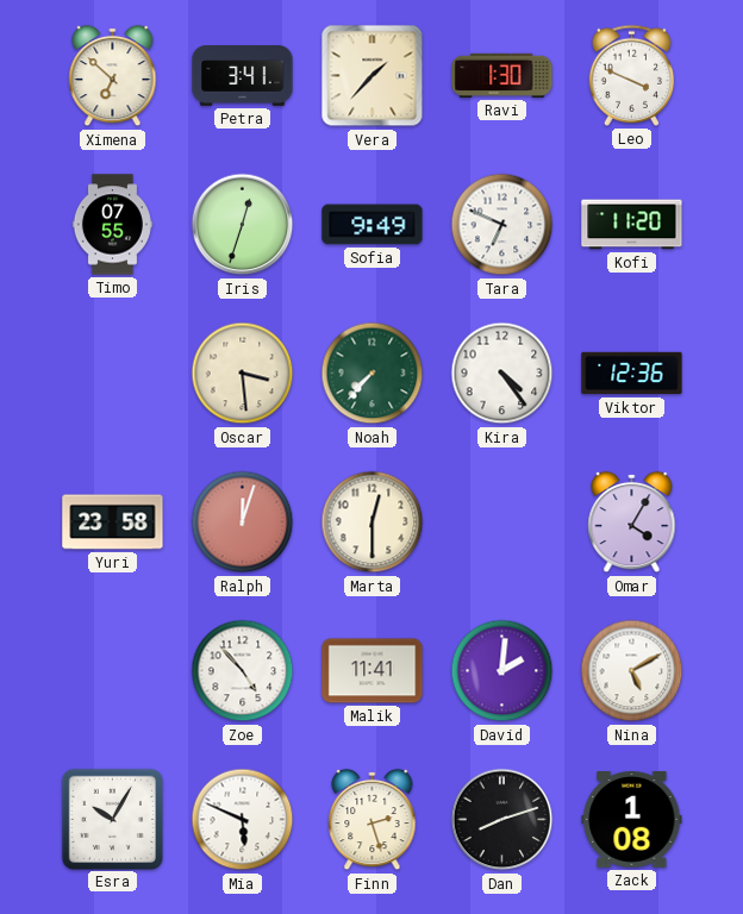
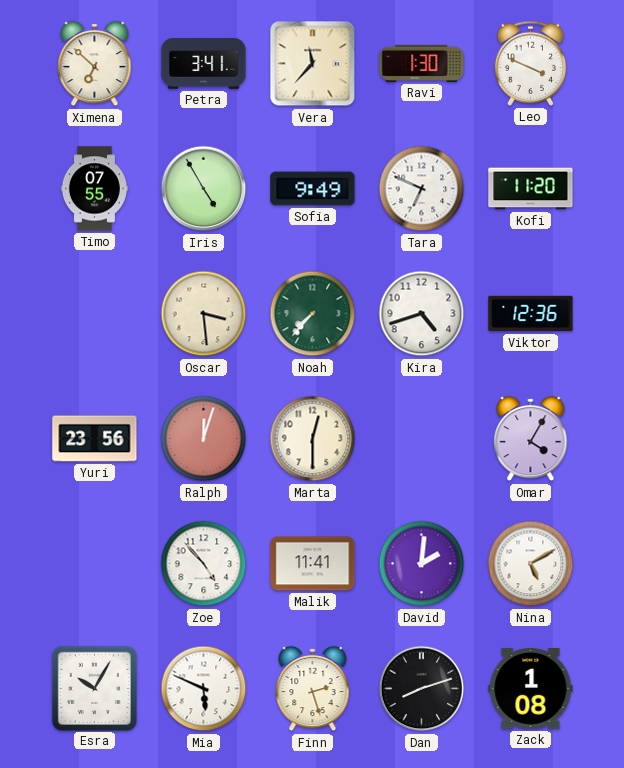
Vera: 1:37 -> 11:37 (313, 64)
Iris: 12:33 -> 4:55 (204, 189)
Kira: 4:24 -> 4:42 (422, 314)
Yuri: 23:58 -> 23:56 (95, 439)
